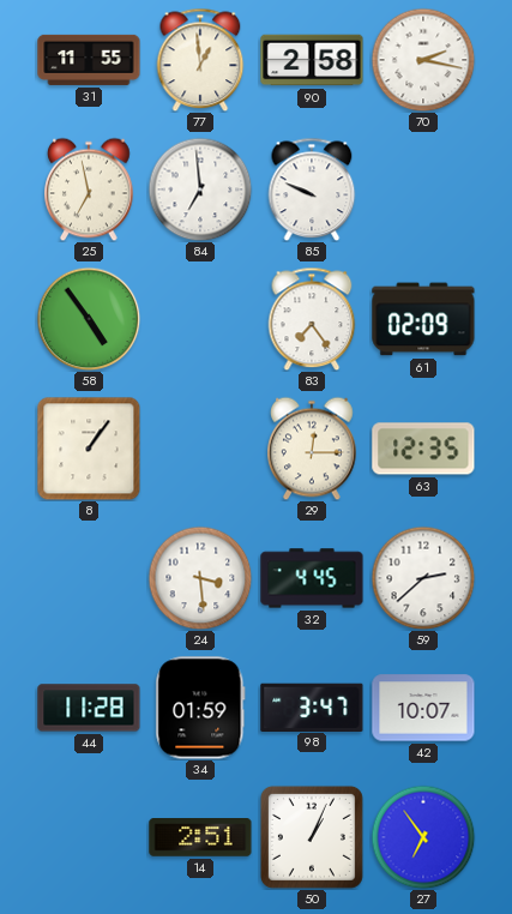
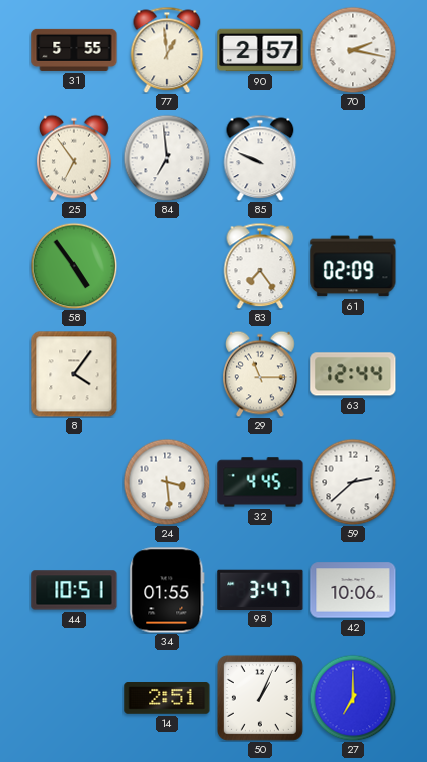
31: 11:55 -> 5:55 (74, 50)
90: 2:58 -> 2:57 (260, 50)
25: 6:58 -> 6:54 (74, 158)
8: 1:06 -> 4:06 (74, 374)
29: 12:15 -> 11:15 (260, 374)
63: 12:35 -> 12:44 (353, 374)
44: 11:28 -> 10:51 (74, 590)
34: 01:59 -> 01:55 (167, 590)
42: 10:07 -> 10:06 (353, 590)
27: 6:54 -> 7:00 (353, 698)
